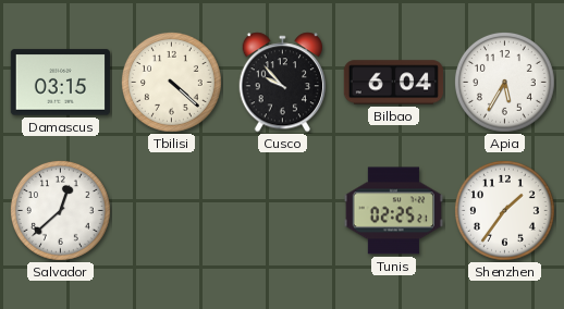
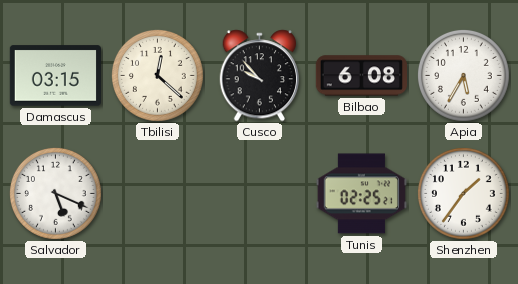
Tbilisi: 4:22 -> 12:22 (157, 75)
Bilbao: 6:04 -> 6:08 (361, 76)
Salvador: 12:38 -> 5:19 (55, 193)
